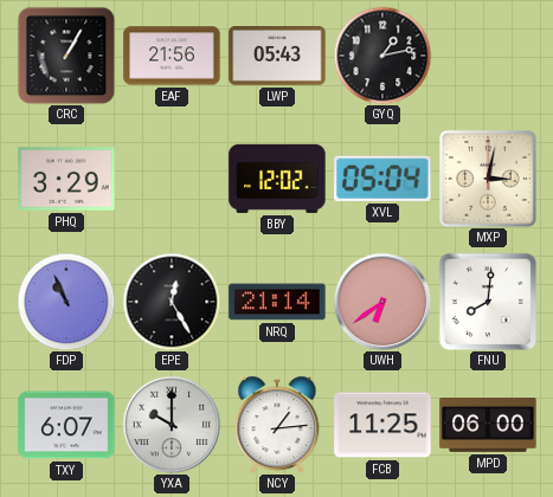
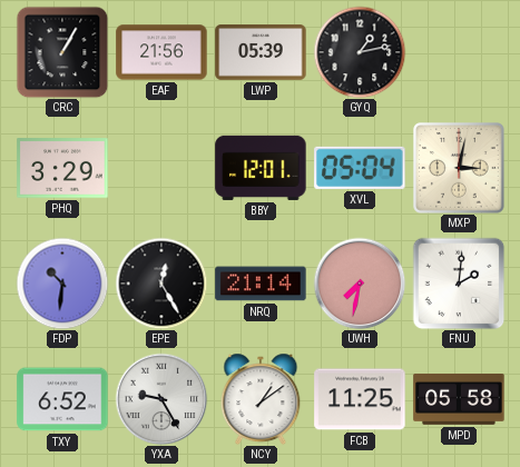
LWP: 05:43 -> 05:39 (261, 53)
BBY: 12:02 -> 12:01 (261, 168)
FDP: 10:56 -> 10:31 (62, 284)
UWH: 6:39 -> 7:32 (360, 284)
FNU: 8:01 -> 2:01 (459, 284)
TXY: 6:07 -> 6:52 (62, 399)
YXA: 10:00 -> 9:25 (161, 399)
NCY: 1:14 -> 1:09 (261, 399)
MPD: 06:00 -> 05:58 (459, 400)
